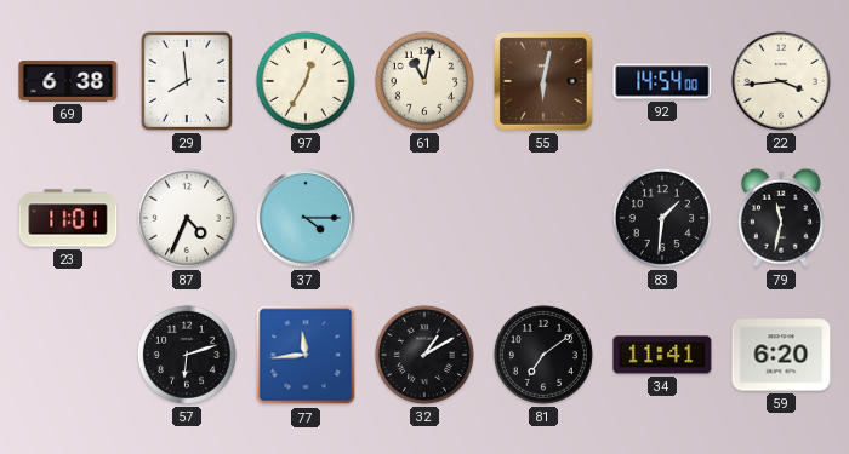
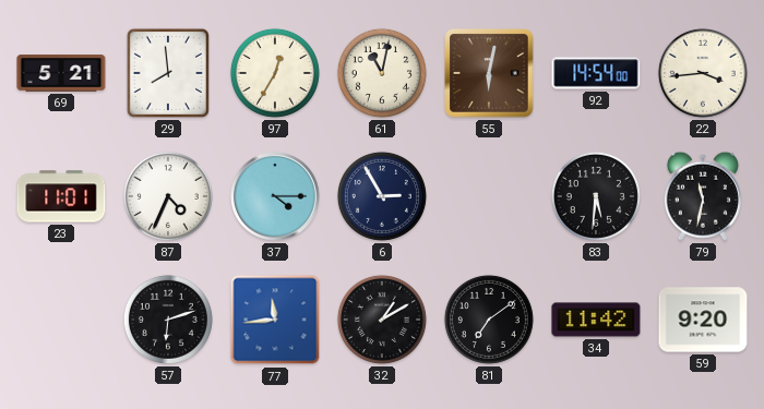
69: 6:38 -> 5:21 (61, 73)
6: none -> 2:55 (382, 196)
83: 1:31 -> 5:31 (596, 196)
34: 11:41 -> 11:42 (596, 320)
59: 6:20 -> 9:20 (703, 320)
